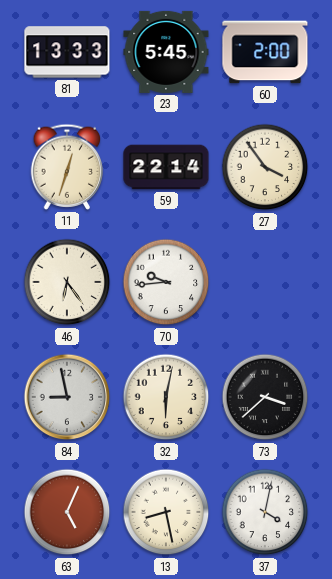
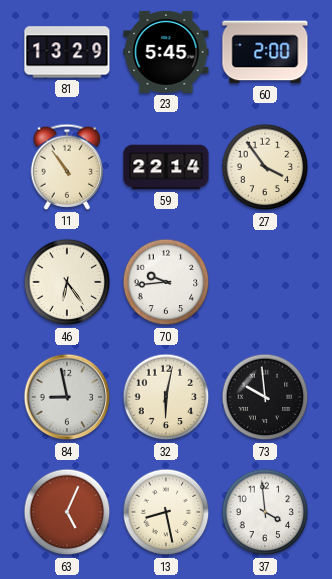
81: 13:33 -> 13:29 (67, 52)
11: 12:33 -> 10:54 (67, 167)
73: 3:38 -> 9:59 (265, 397)
37: 4:02 -> 3:59 (265, 512)
